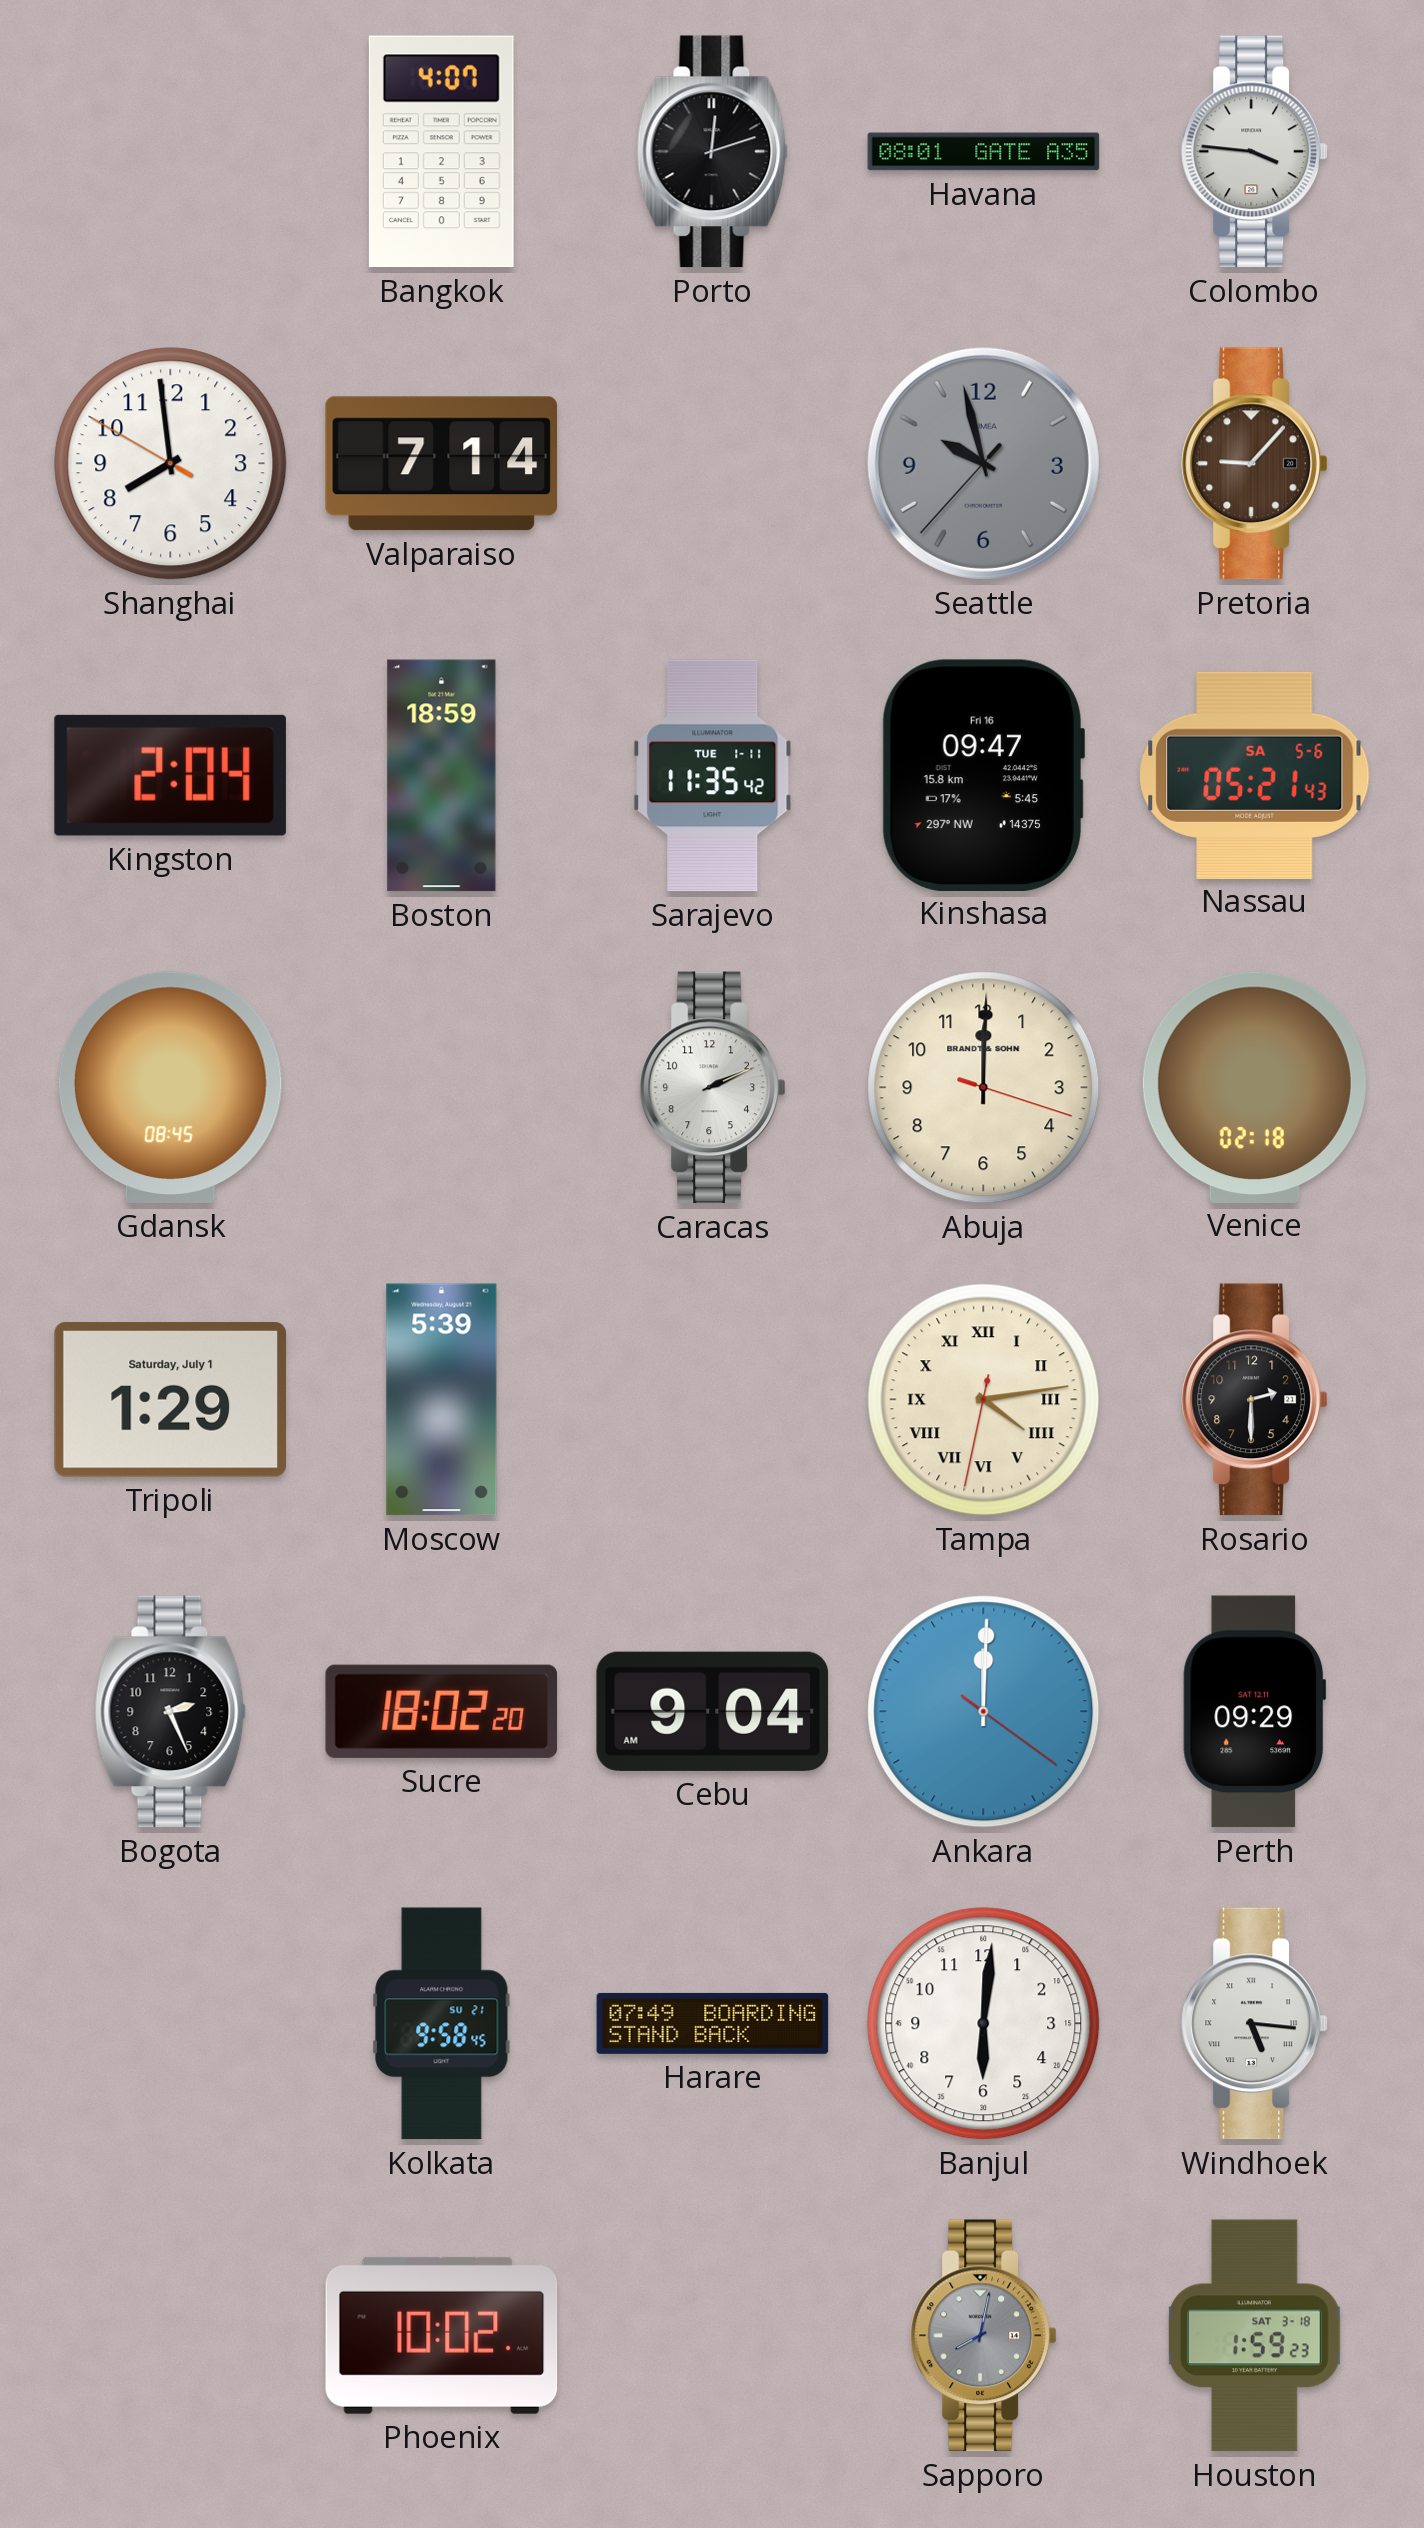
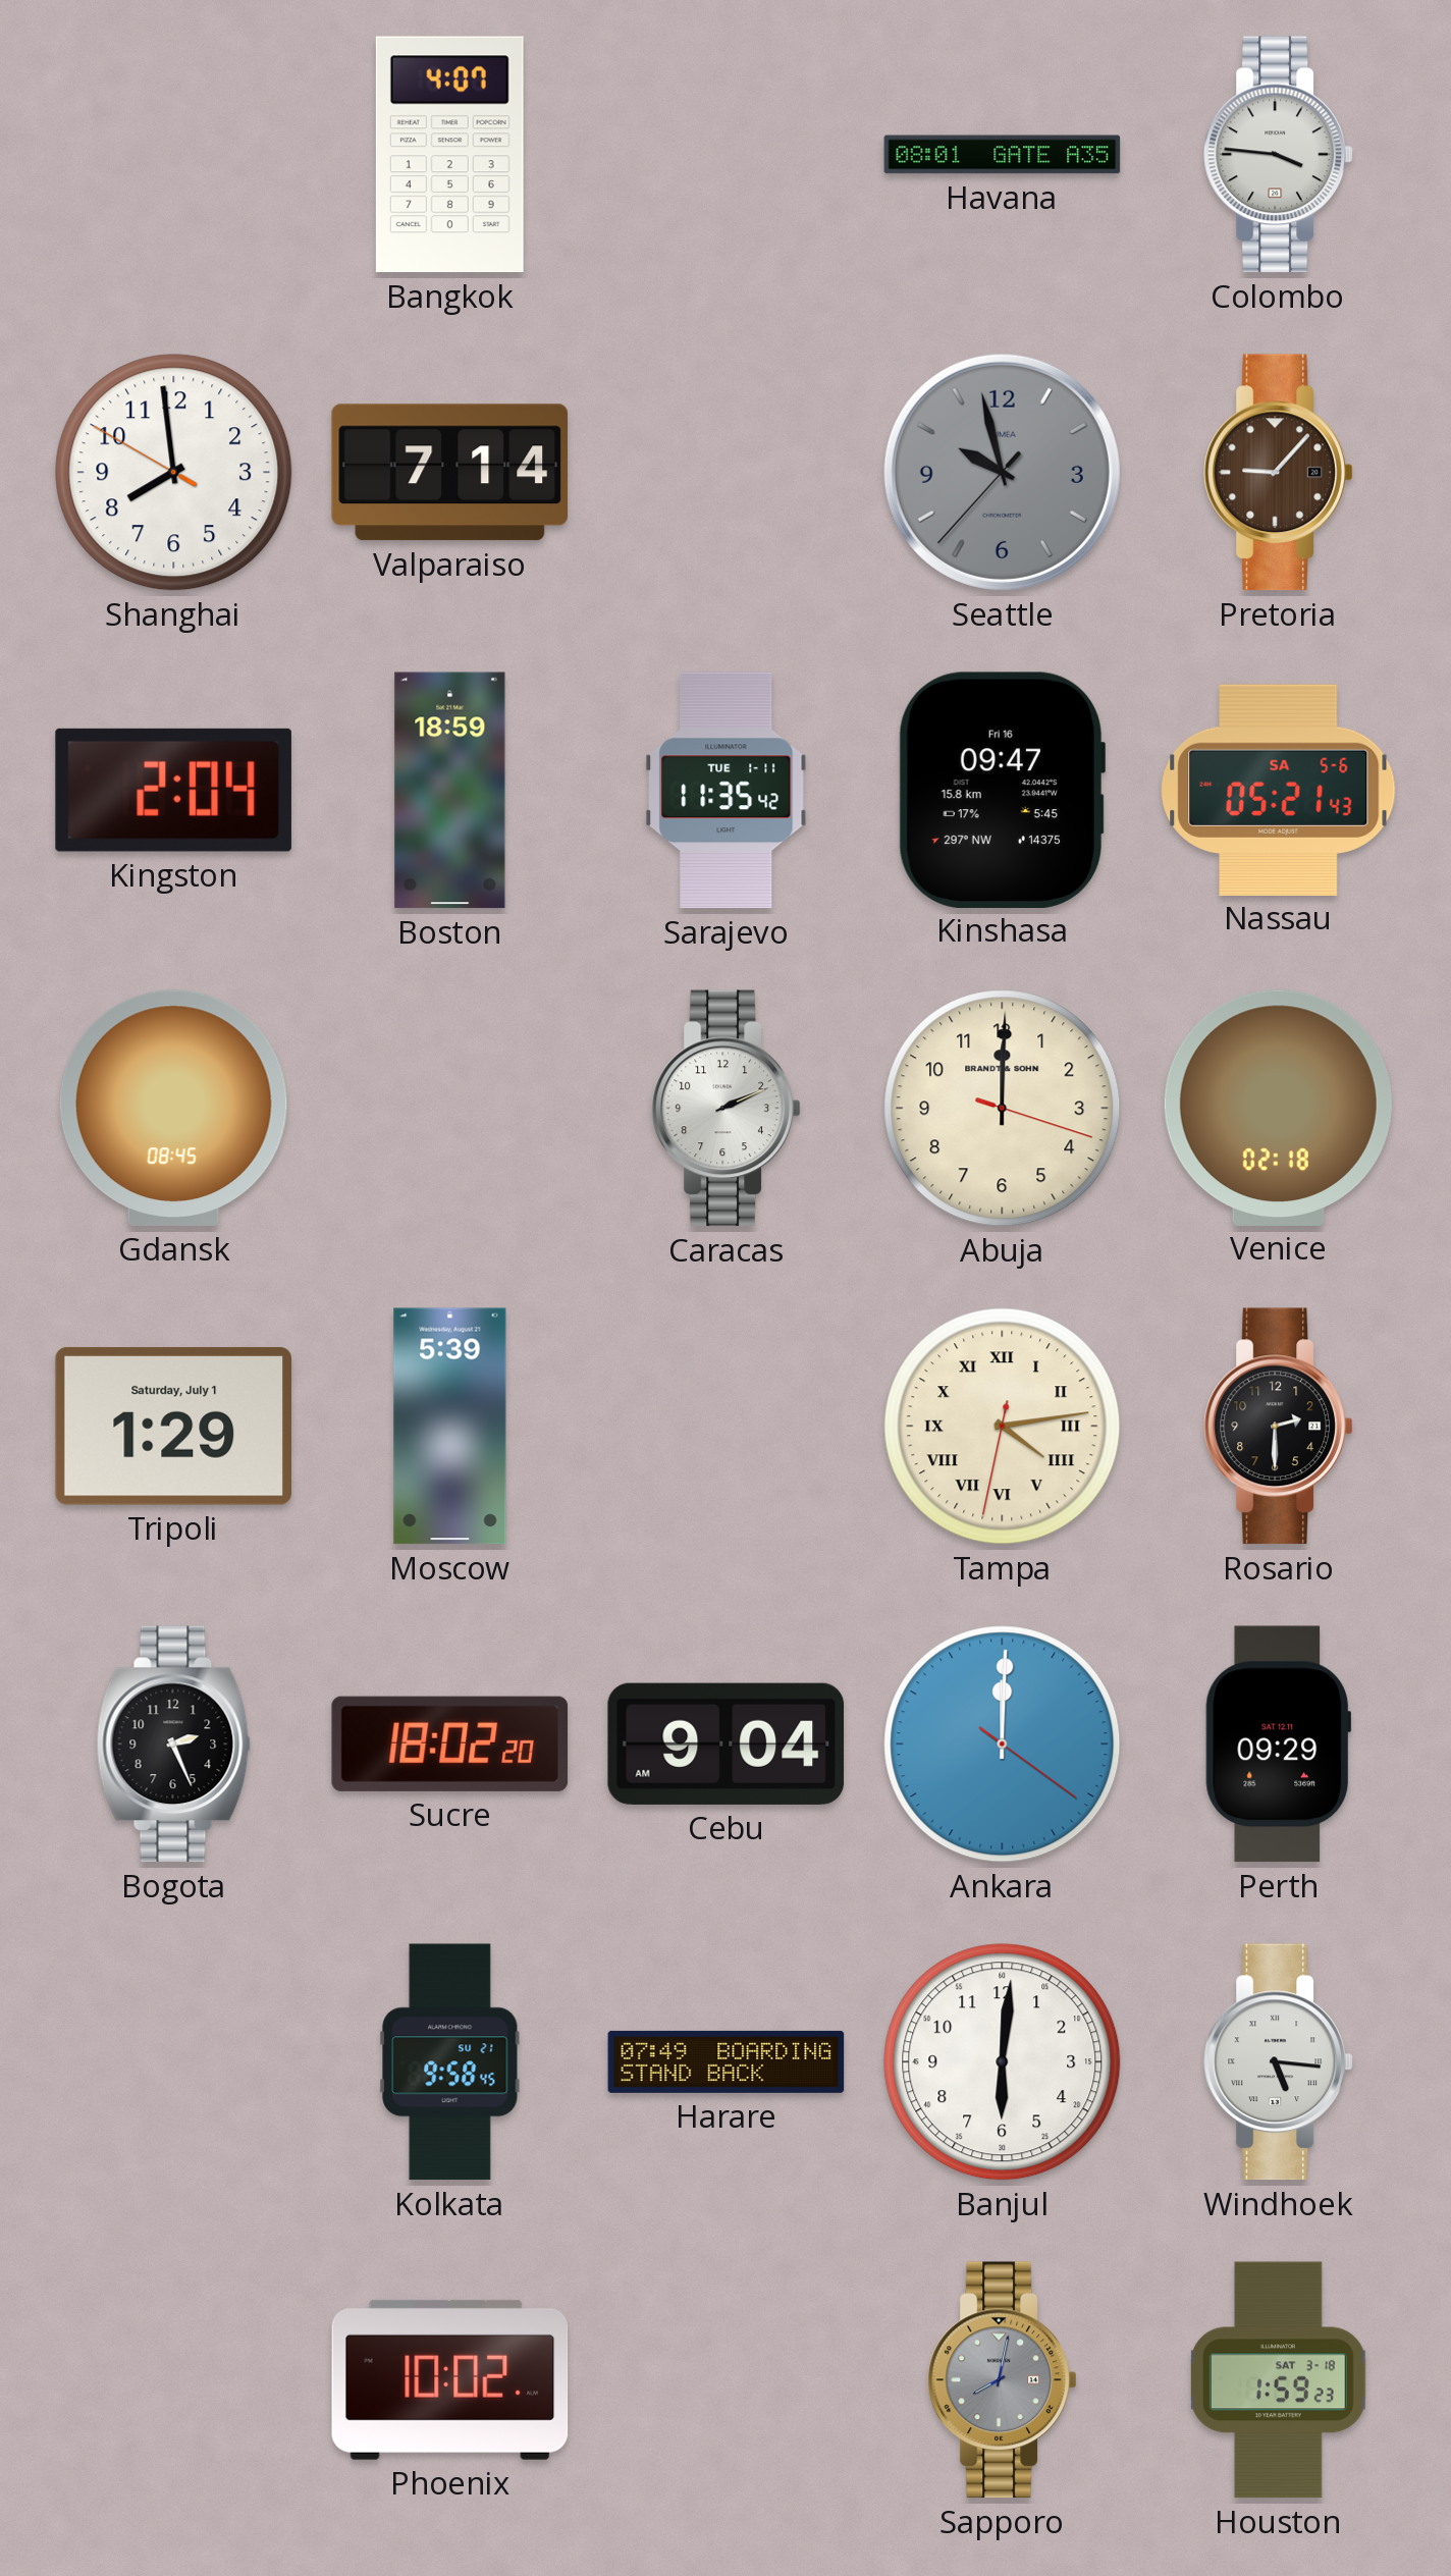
Porto: 12:12 -> none (713, 152)
